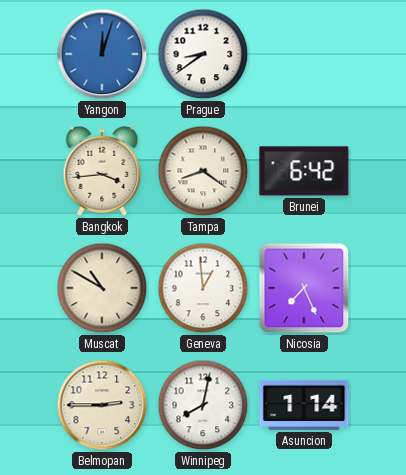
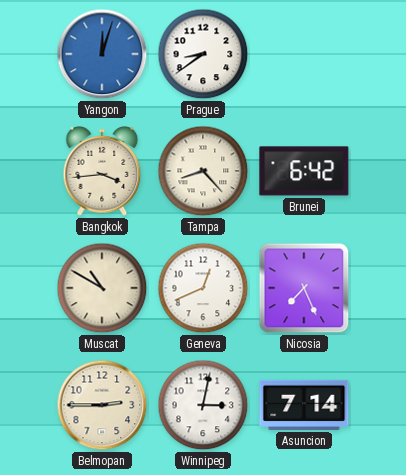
Tampa: 8:21 -> 8:23 (203, 171)
Geneva: 12:59 -> 12:41 (203, 288)
Winnipeg: 8:02 -> 3:02 (203, 405)
Asuncion: 1:14 -> 7:14 (304, 405)
